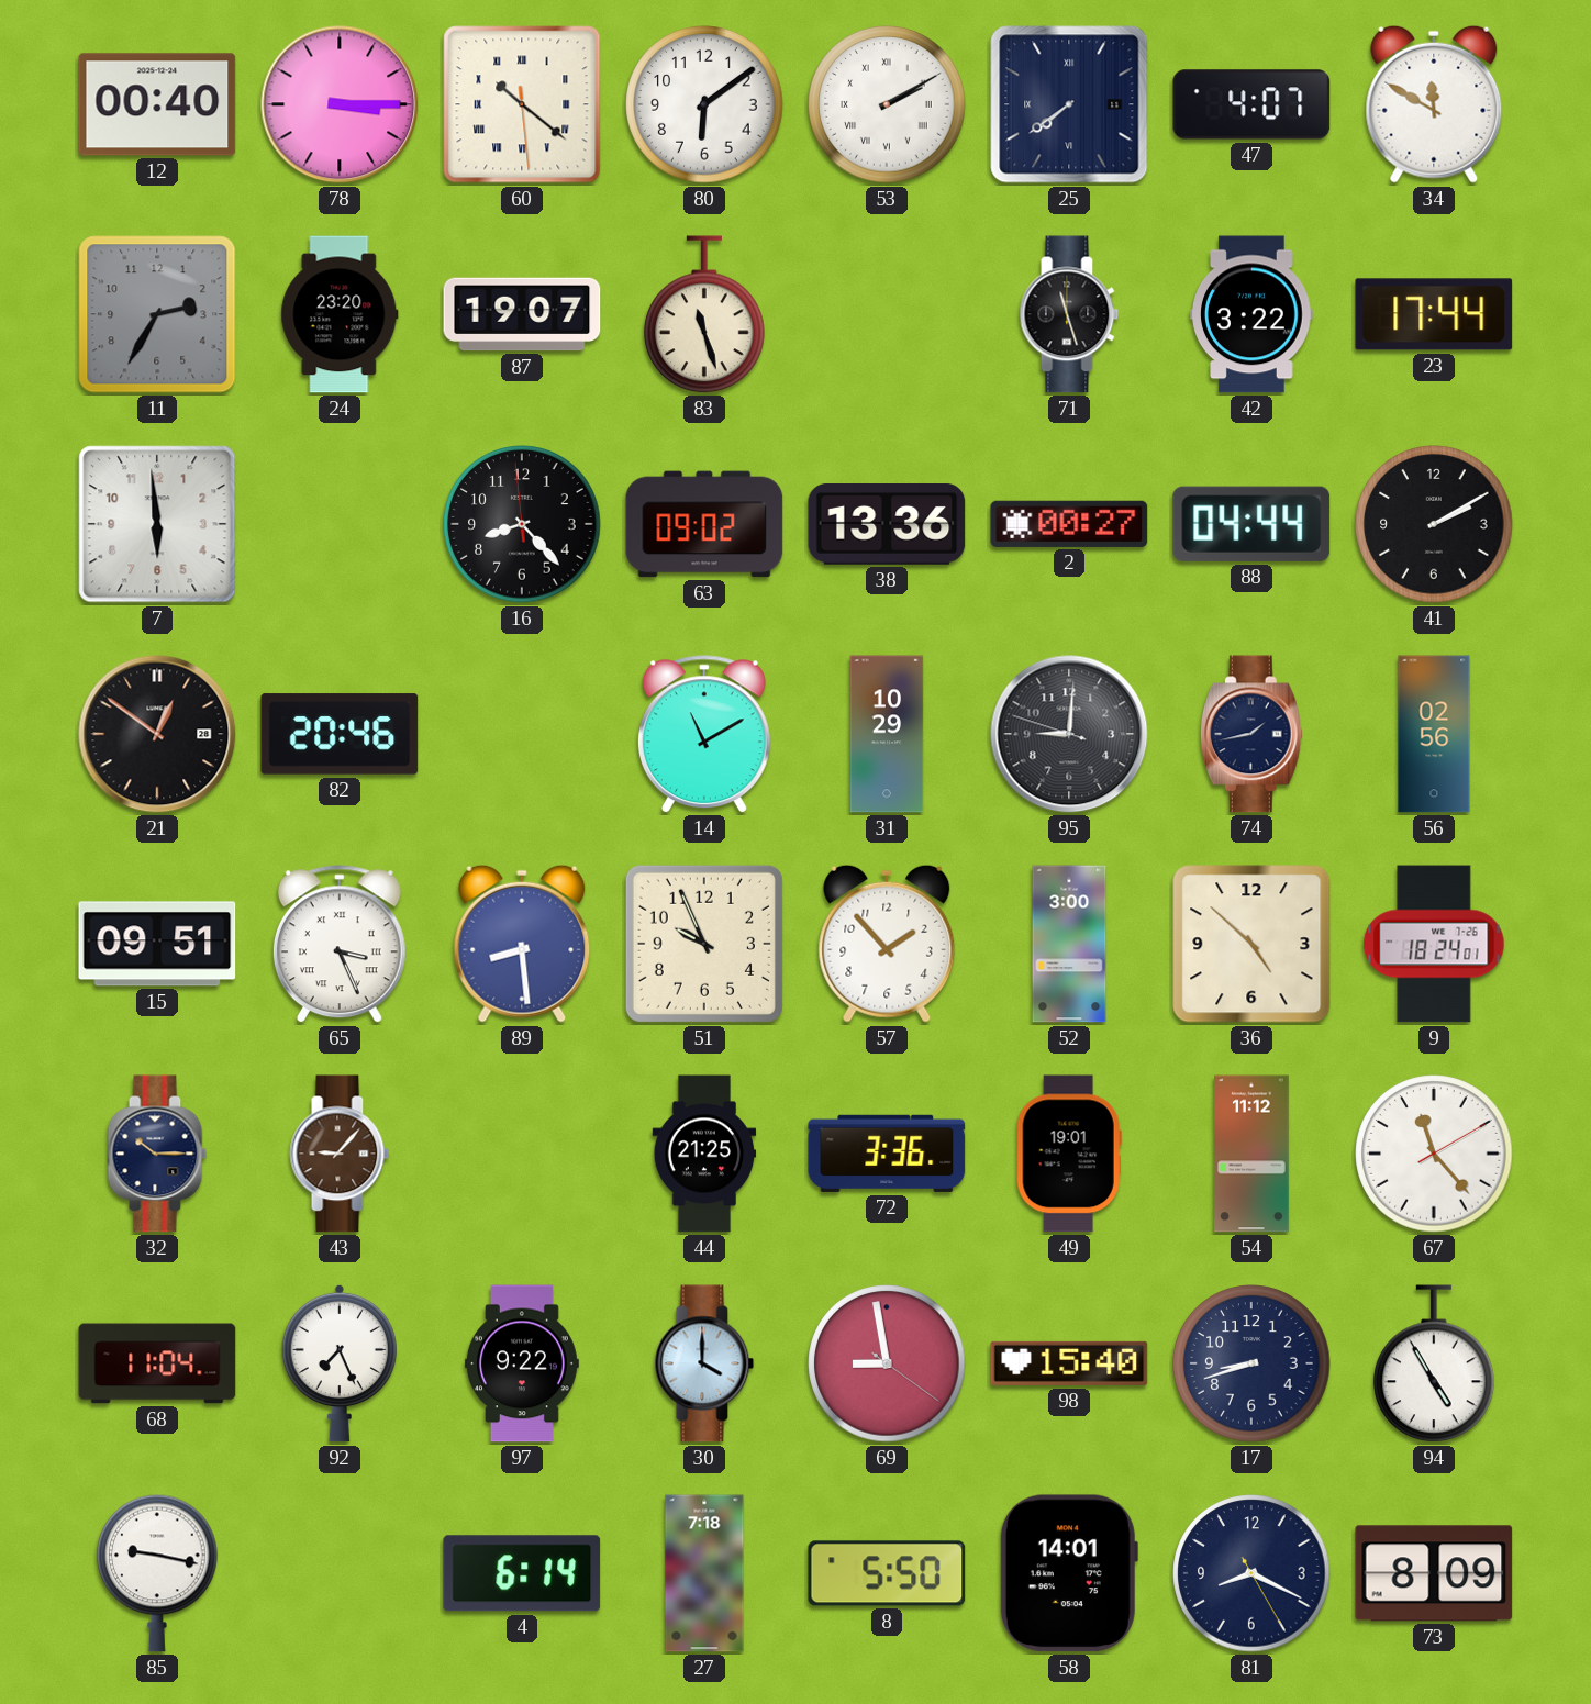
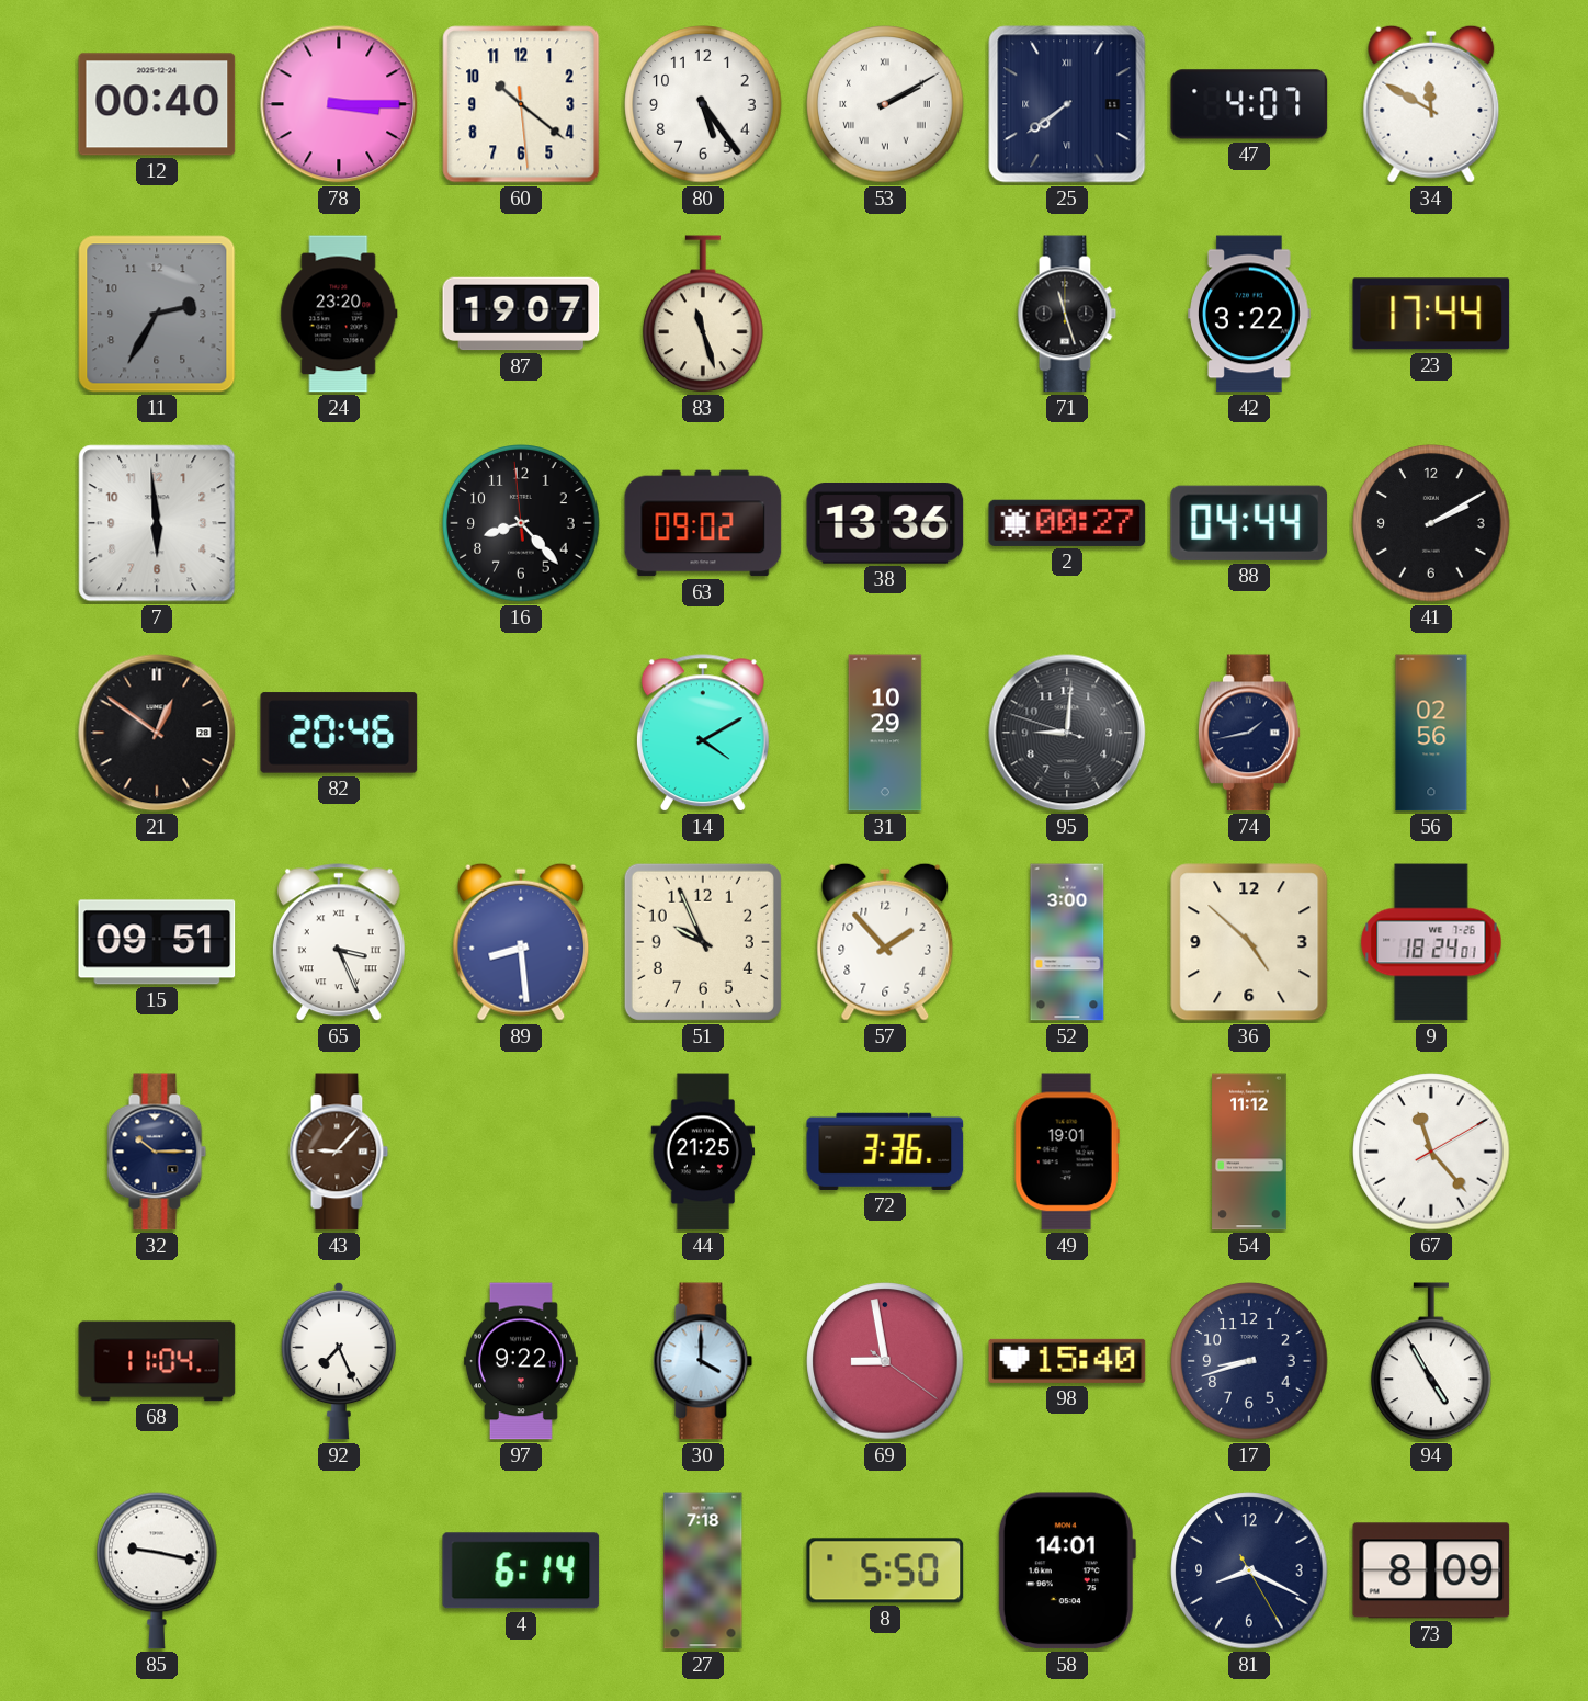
60 numerals: Roman -> Arabic (521, 104)
80: 6:09 -> 5:24 (703, 104)
14: 11:10 -> 4:10 (703, 734)
